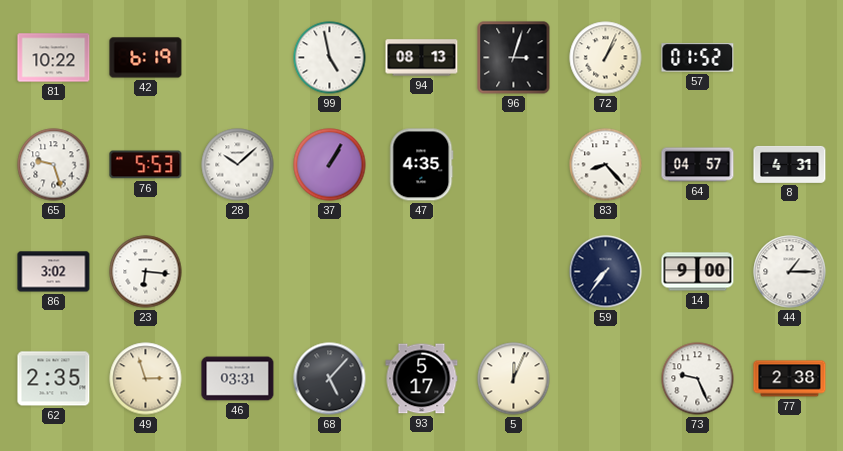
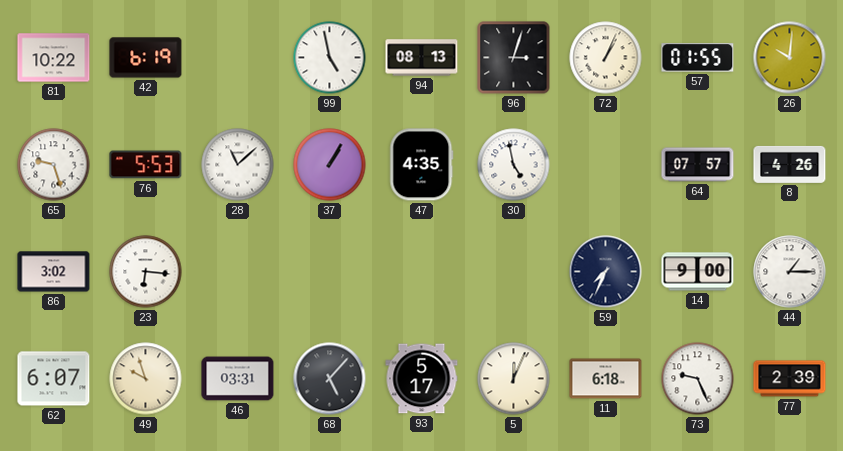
57: 01:52 -> 01:55 (698, 58)
26: none -> 10:01 (790, 58)
28: 10:08 -> 11:08 (238, 165)
30: none -> 4:58 (514, 165)
83: 8:23 -> none (606, 165)
64: 04:57 -> 07:57 (698, 165)
8: 4:31 -> 4:26 (790, 164)
59: 7:36 -> 7:34 (606, 272)
62: 2:35 -> 6:07 (54, 379)
49: 2:57 -> 9:57 (146, 379)
11: none -> 6:18 (606, 379)
77: 2:38 -> 2:39 (790, 379)
